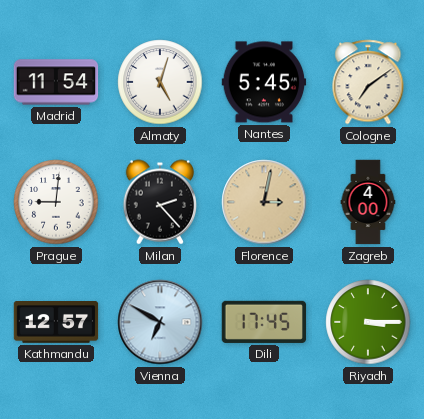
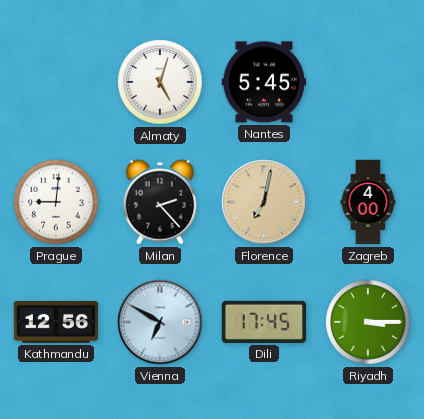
Madrid: 11:54 -> none (56, 82)
Cologne: 7:09 -> none (368, 82)
Florence: 3:02 -> 7:02 (264, 202)
Kathmandu: 12:57 -> 12:56 (56, 323)
